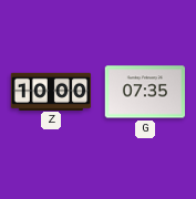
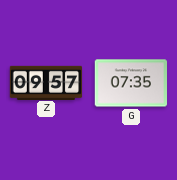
Z: 10:00 -> 09:57 (46, 82)
